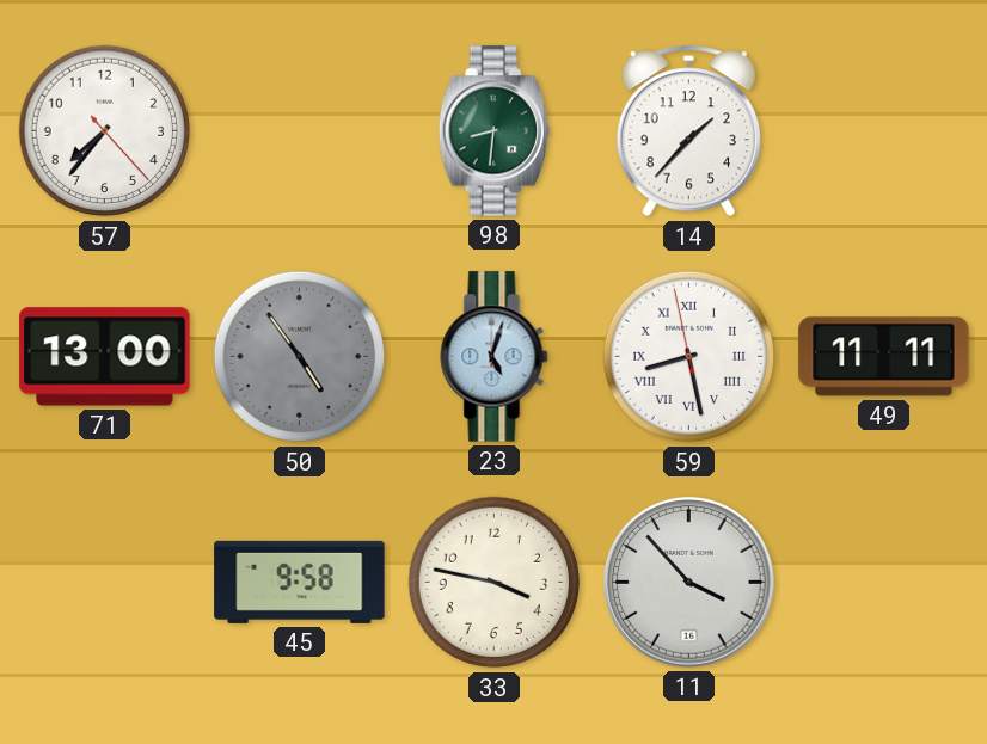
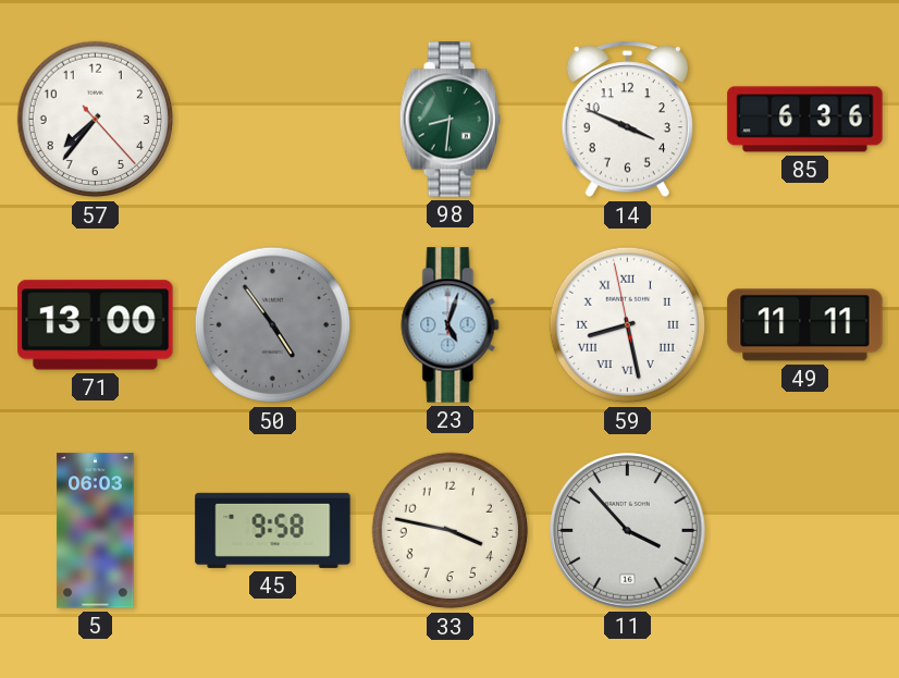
14: 1:37 -> 3:49 (627, 120)
85: none -> 6:36 (805, 120)
5: none -> 06:03 (96, 531)
